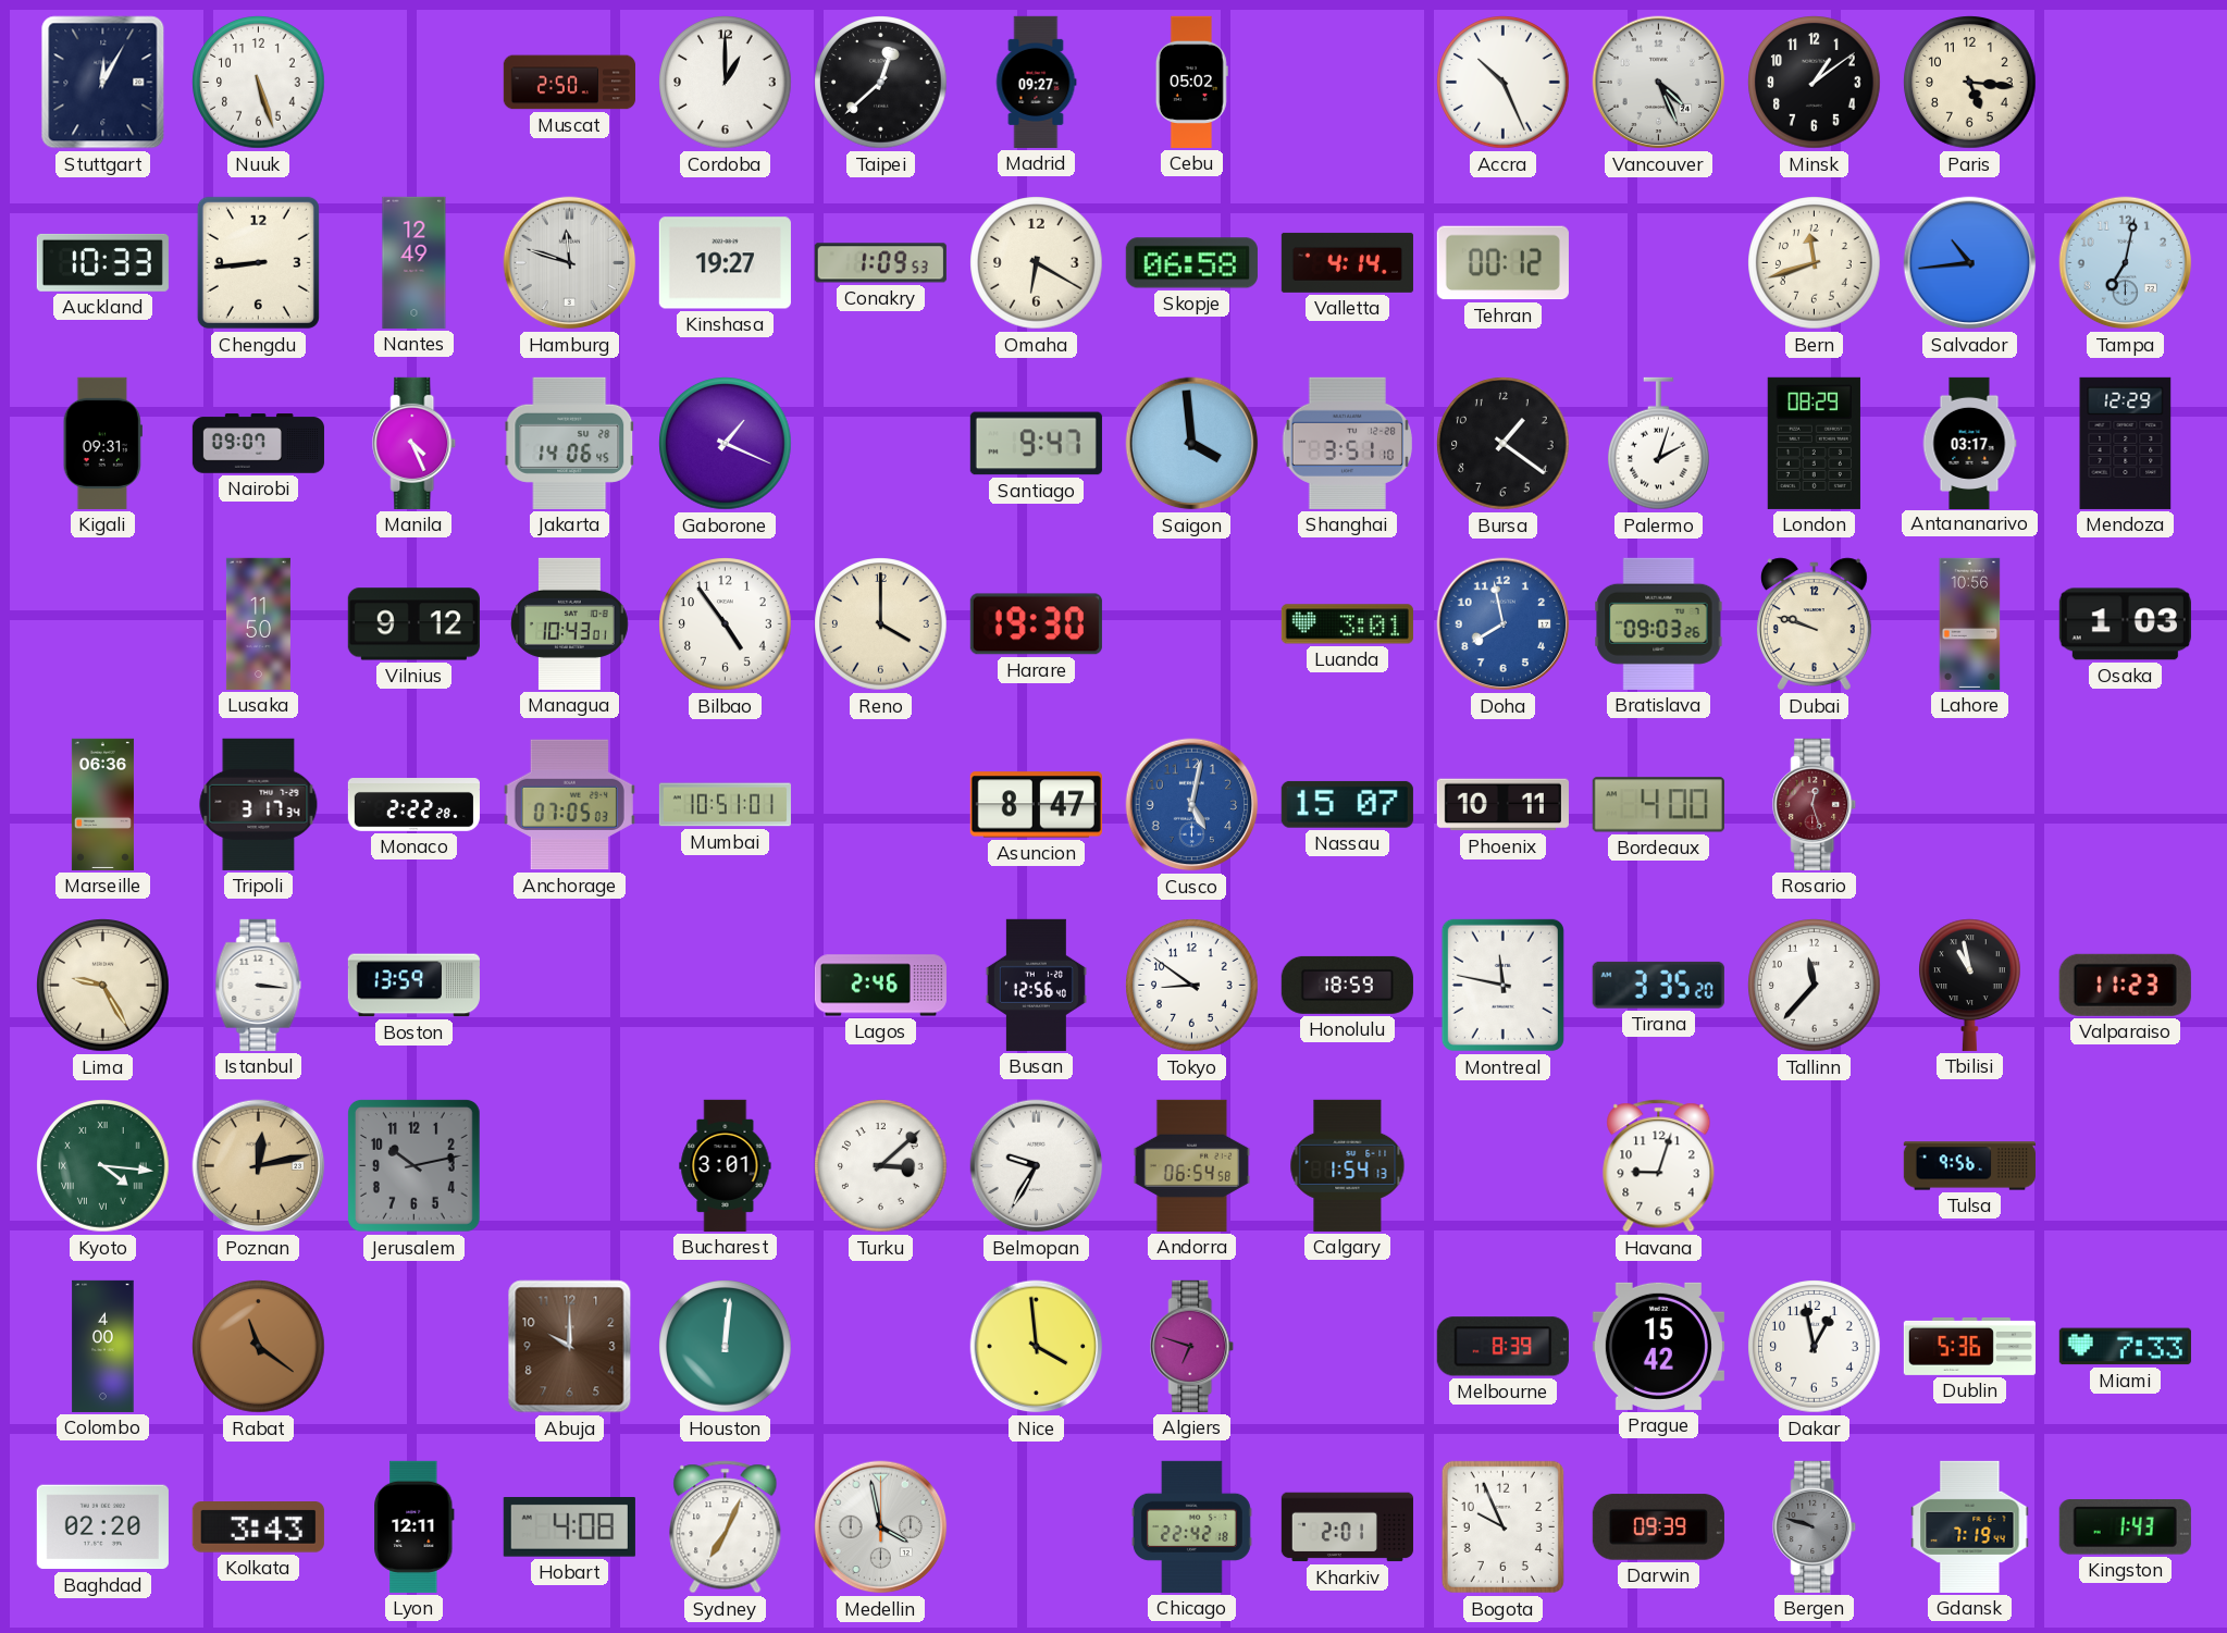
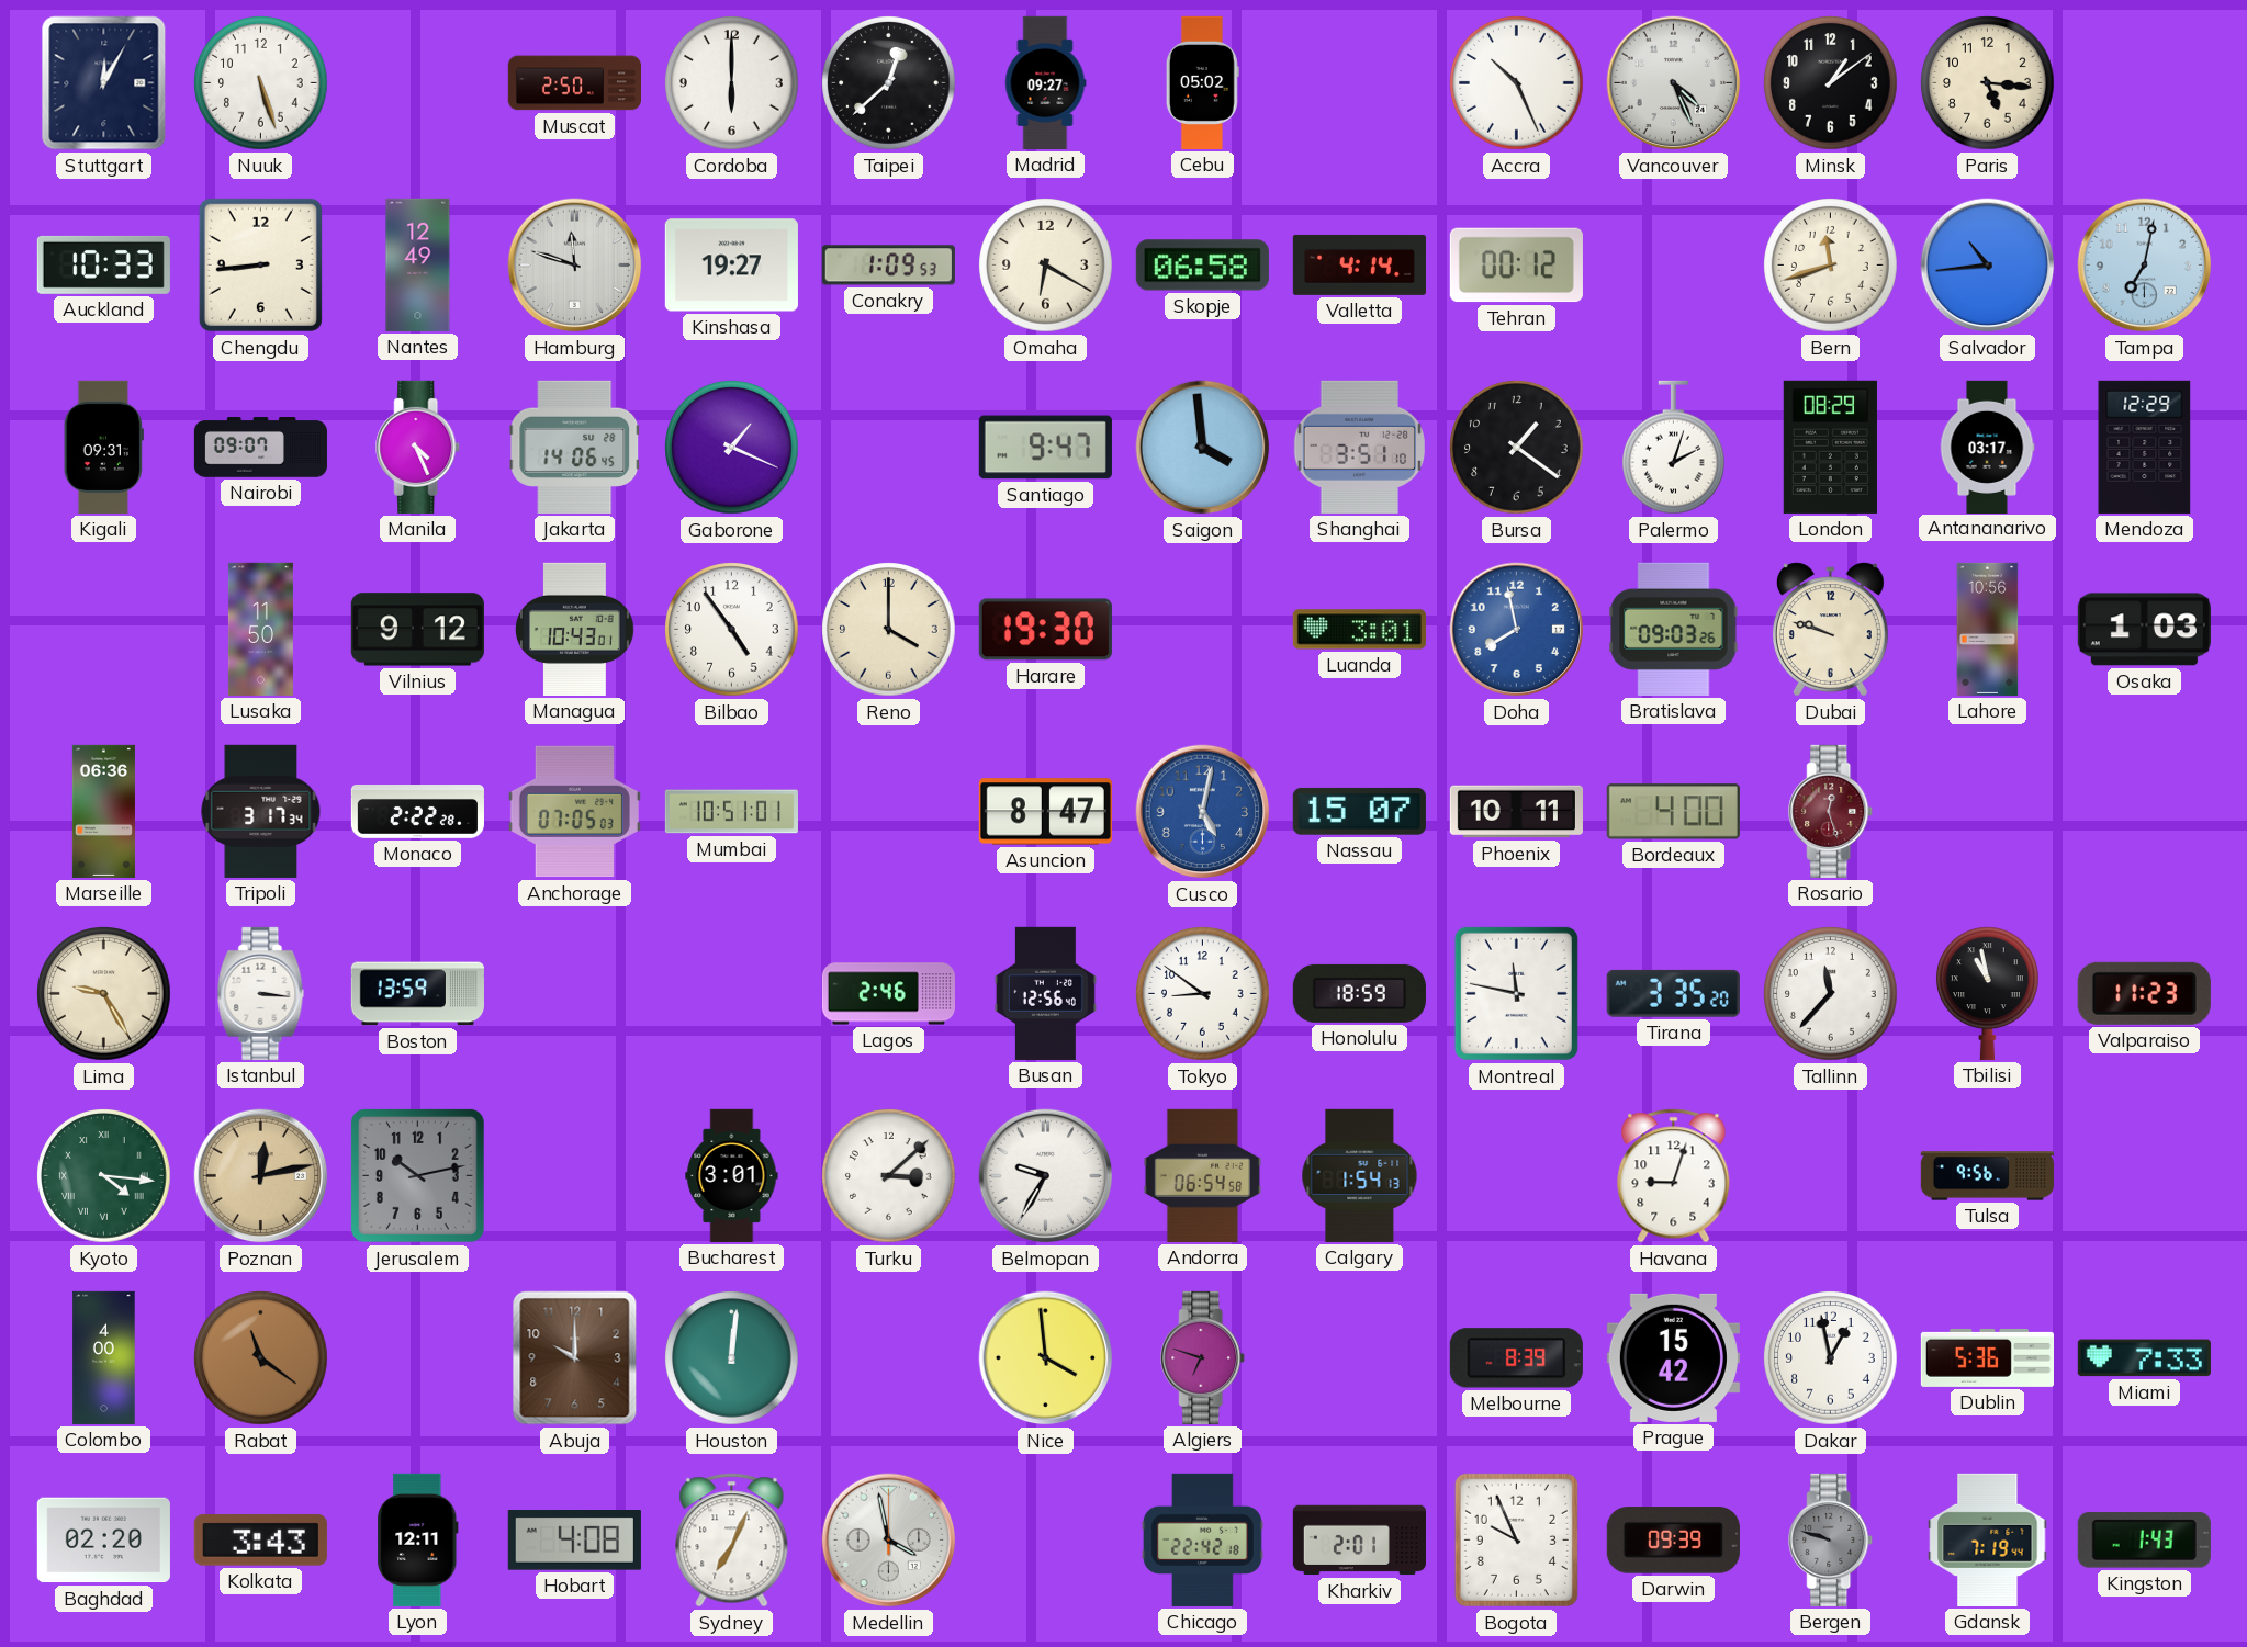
Cordoba: 1:00 -> 6:00 (732, 83)
